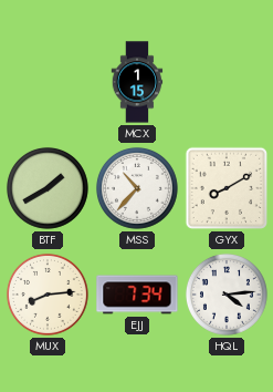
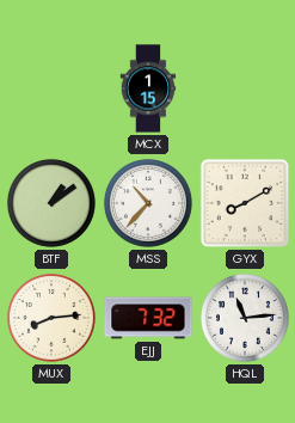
BTF: 1:40 -> 1:09 (51, 203)
EJJ: 7:34 -> 7:32 (148, 318)
HQL: 4:14 -> 11:14 (245, 318)
